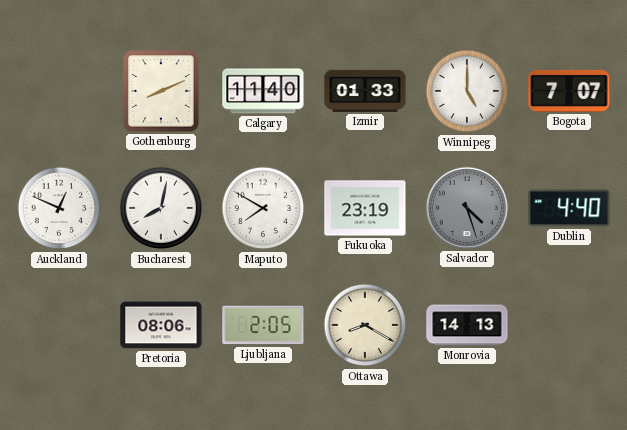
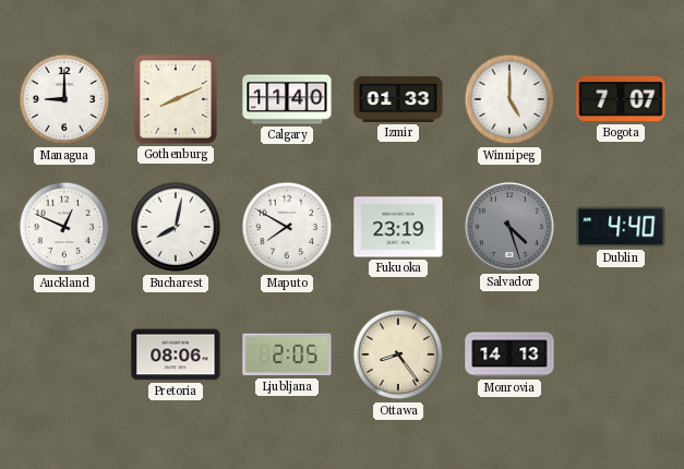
Managua: none -> 9:00 (64, 99)
Ottawa: 8:20 -> 8:24 (398, 354)
